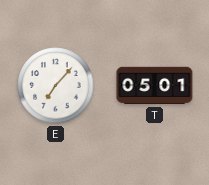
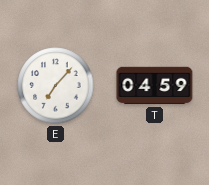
T: 05:01 -> 04:59 (155, 86)
